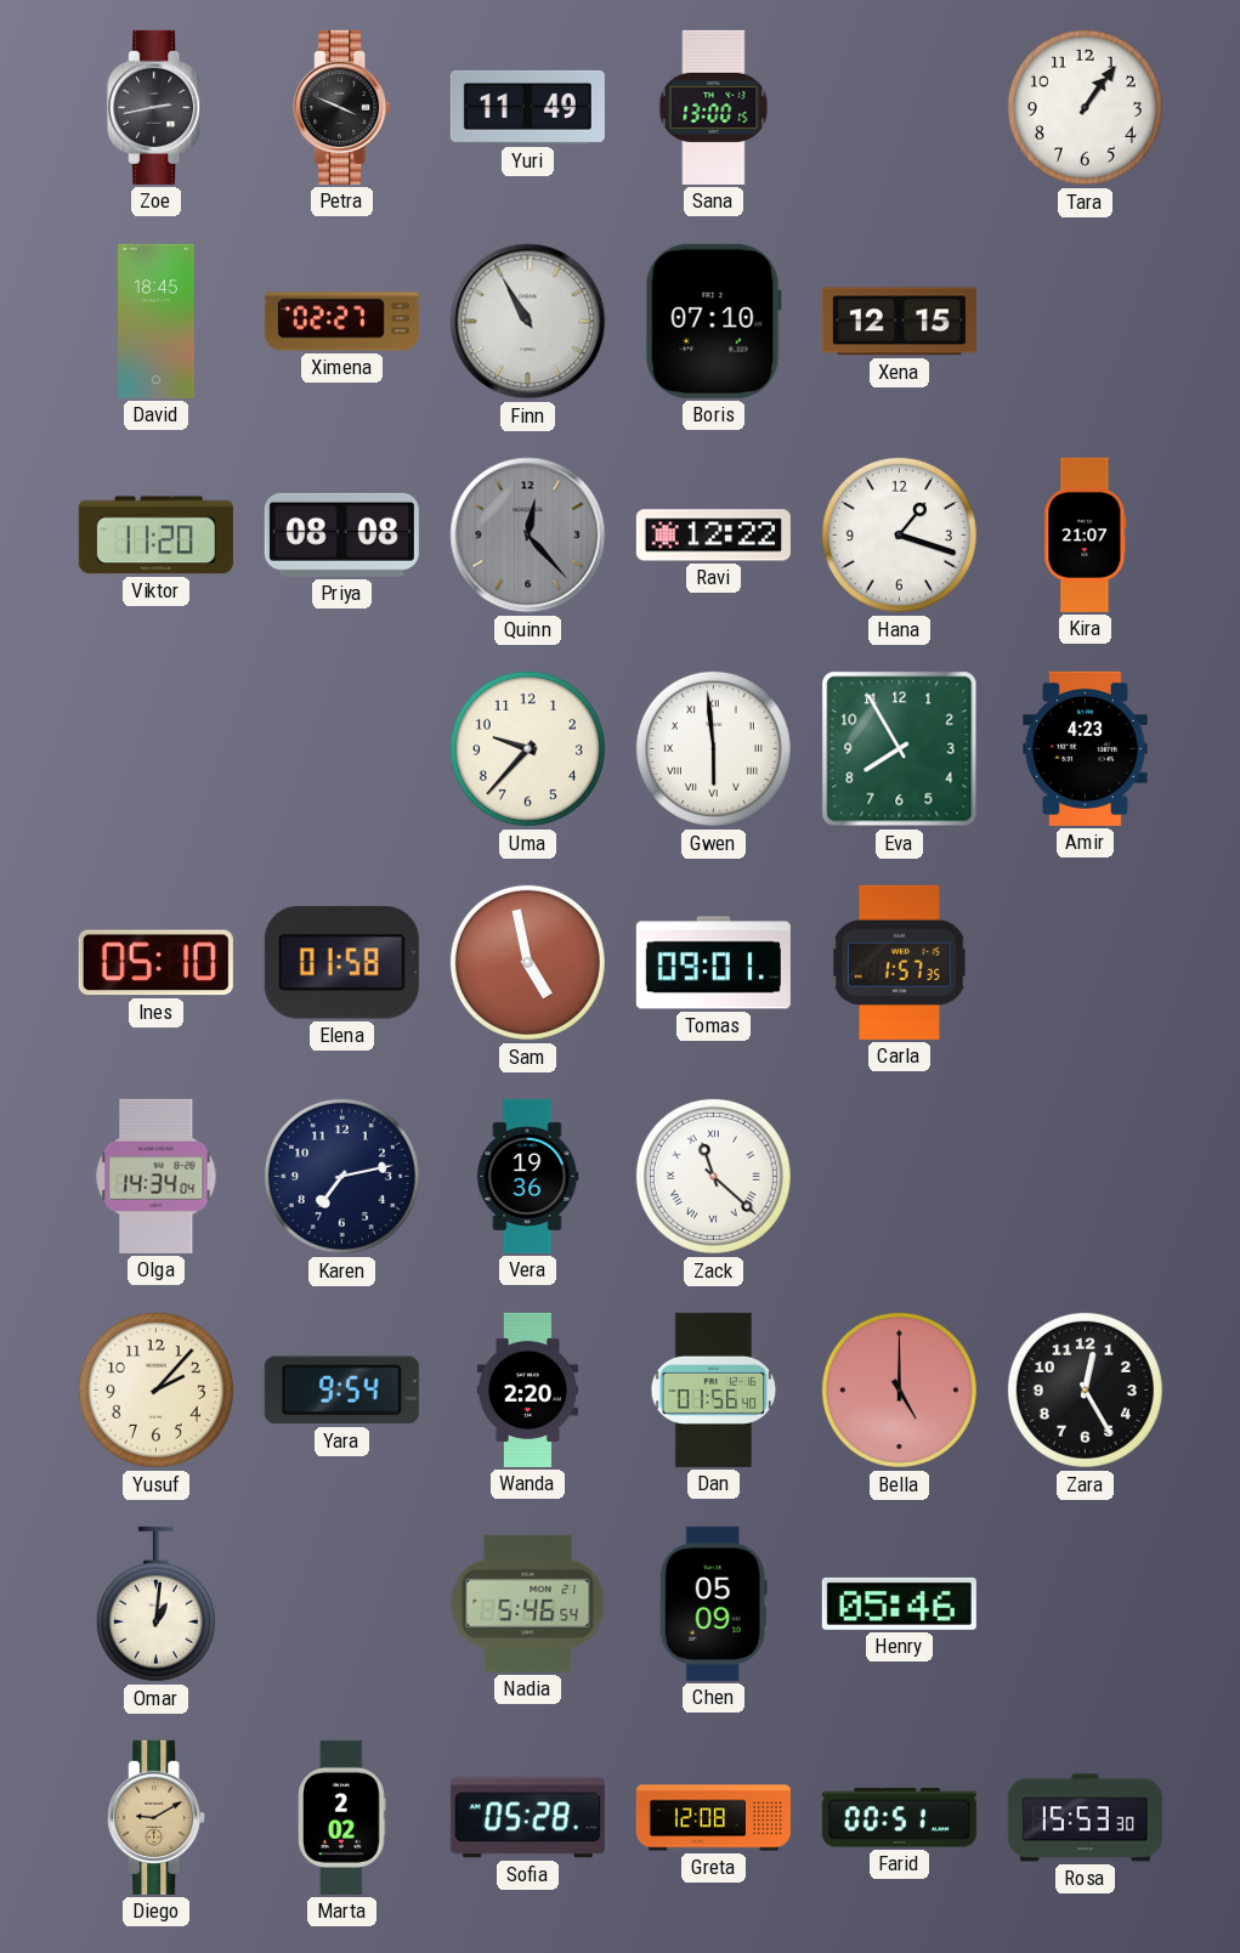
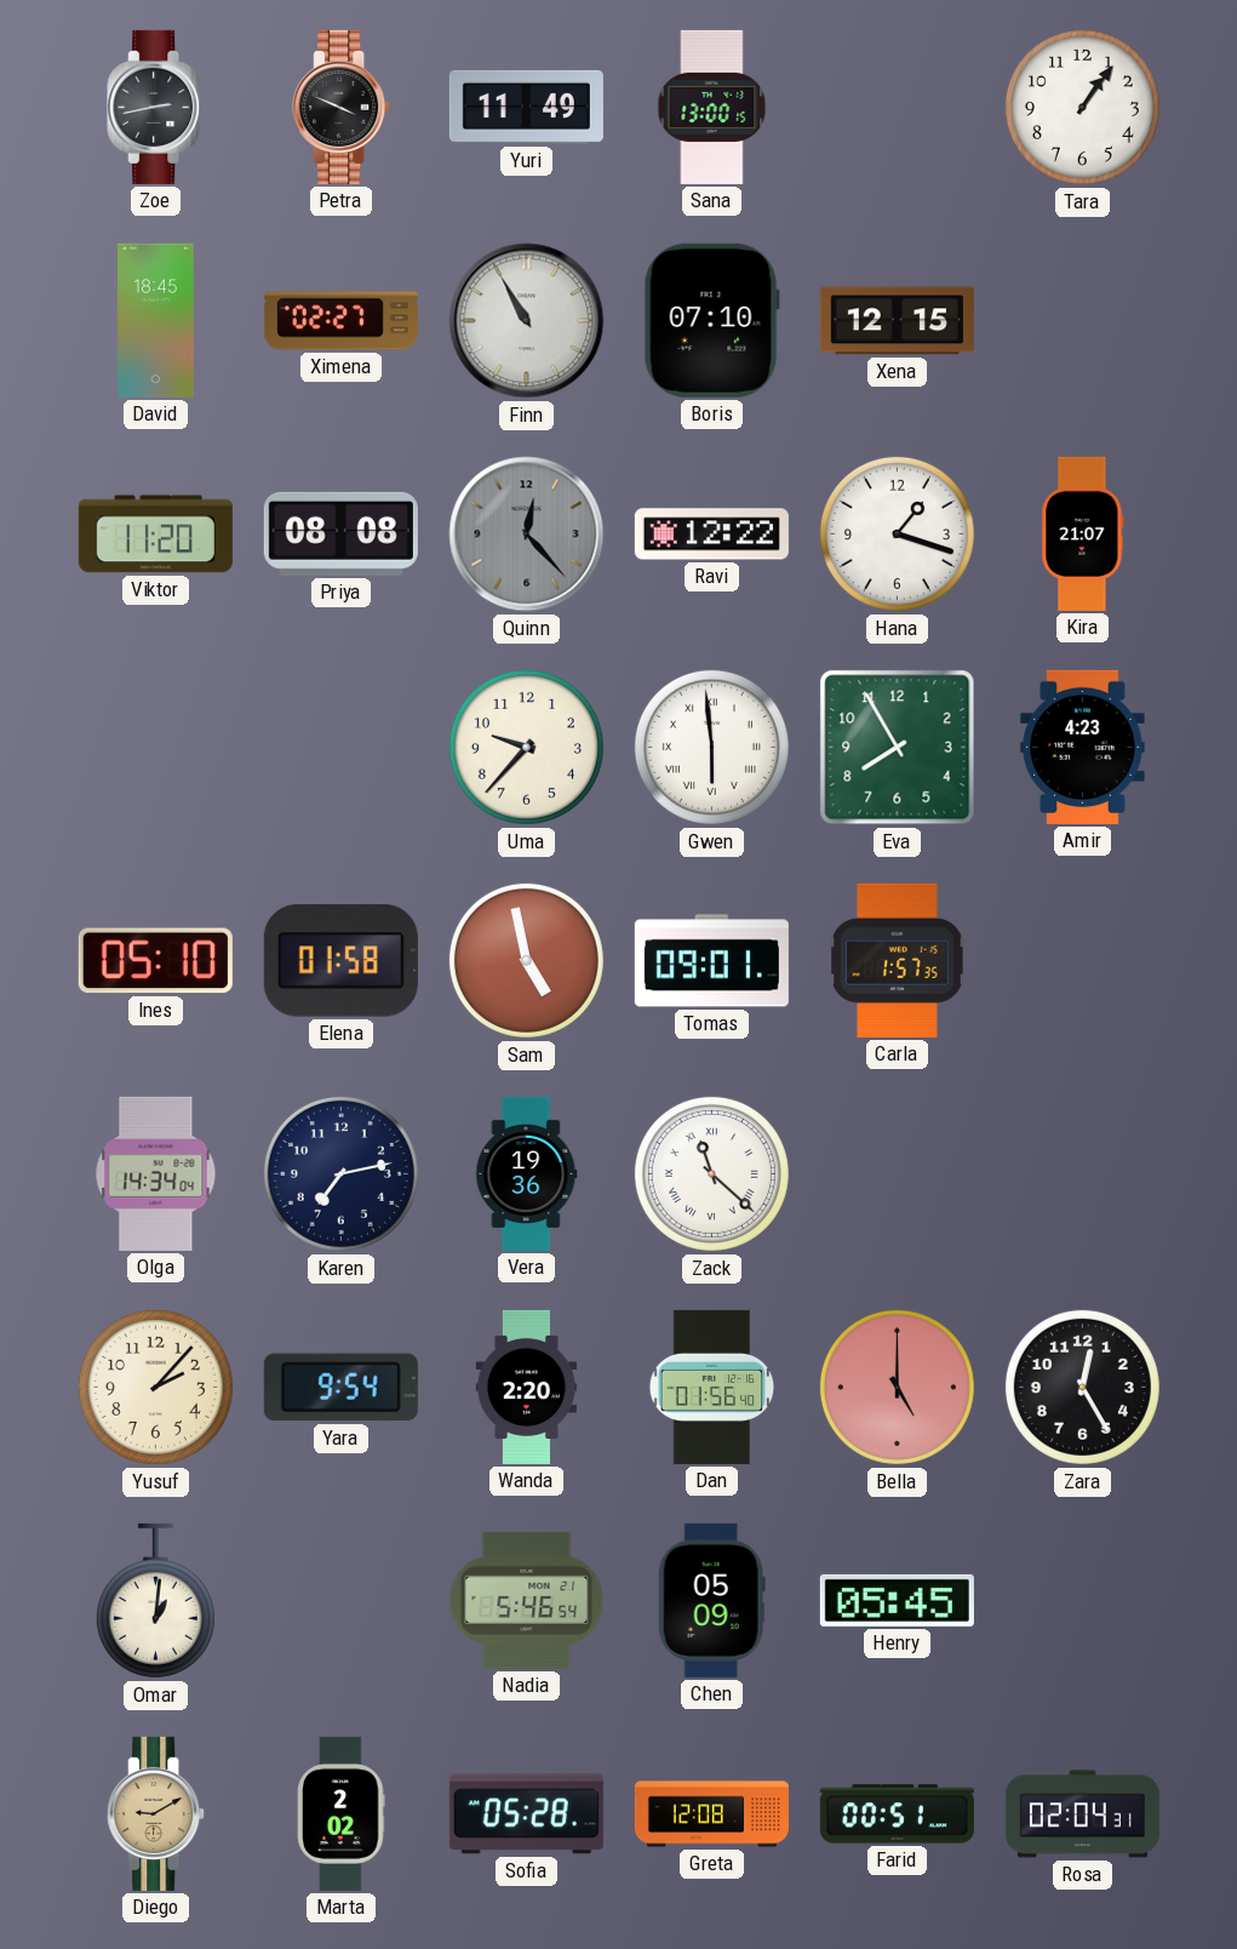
Henry: 05:46 -> 05:45 (897, 1600)
Rosa: 15:53 -> 02:04 (1082, 1814)
